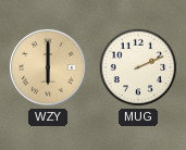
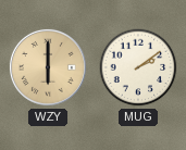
MUG: 2:11 -> 2:09 (138, 67)
